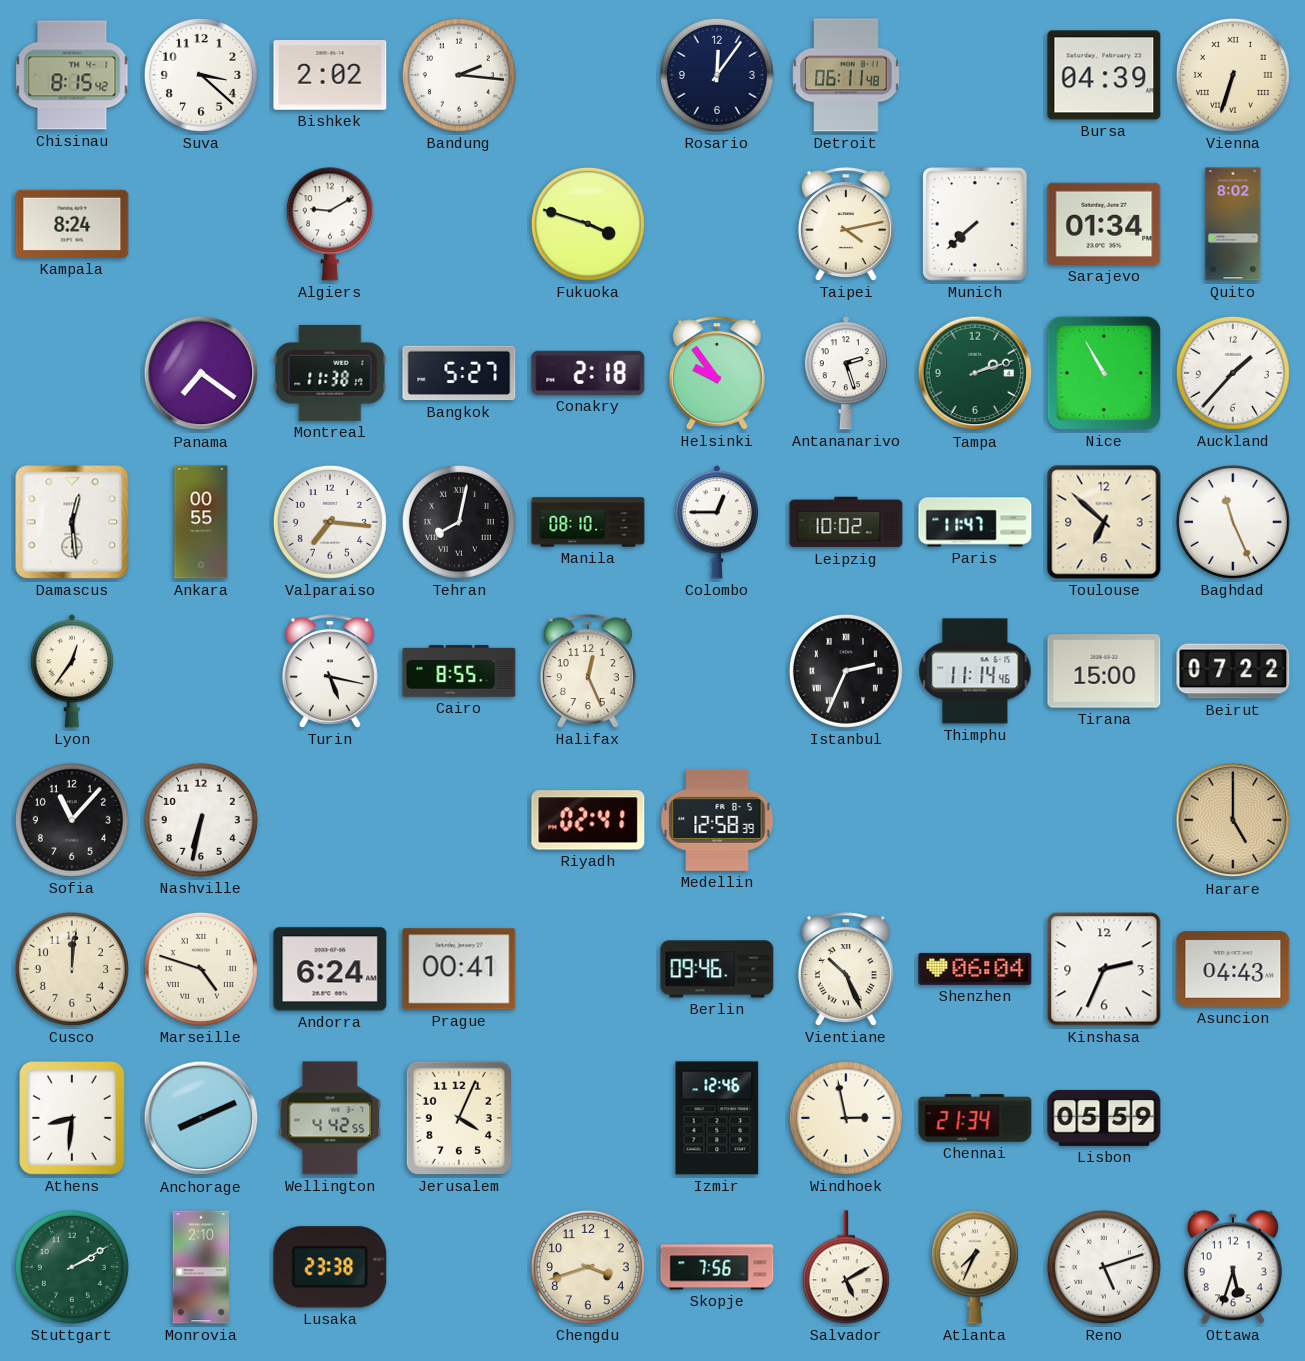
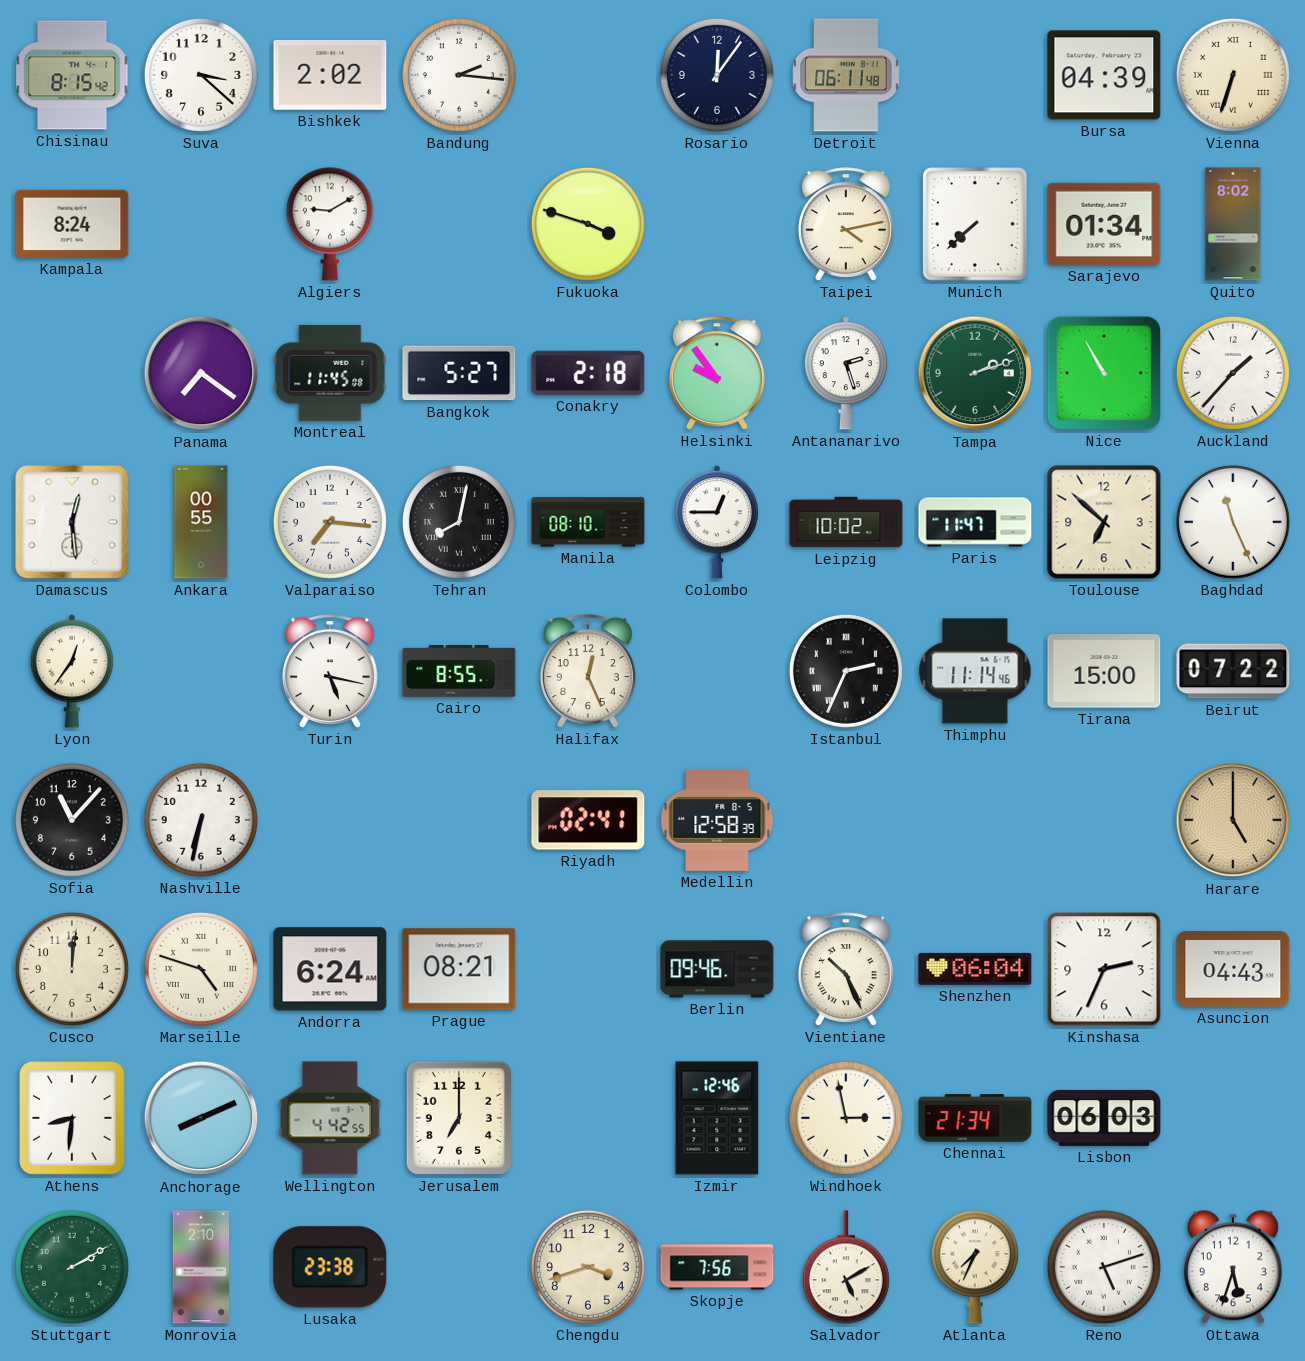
Montreal: 11:38 -> 11:45 (330, 373)
Prague: 00:41 -> 08:21 (459, 969)
Jerusalem: 4:04 -> 7:00 (459, 1118)
Lisbon: 05:59 -> 06:03 (1104, 1118)
